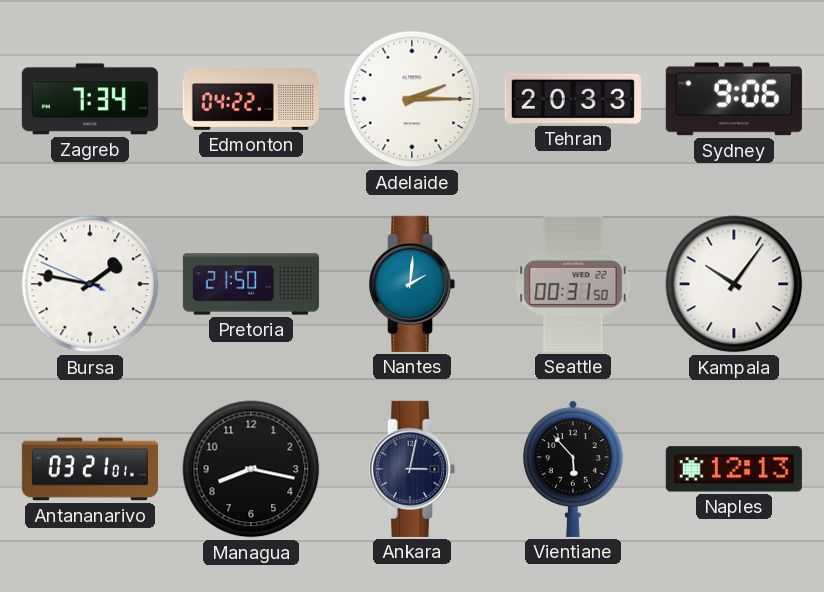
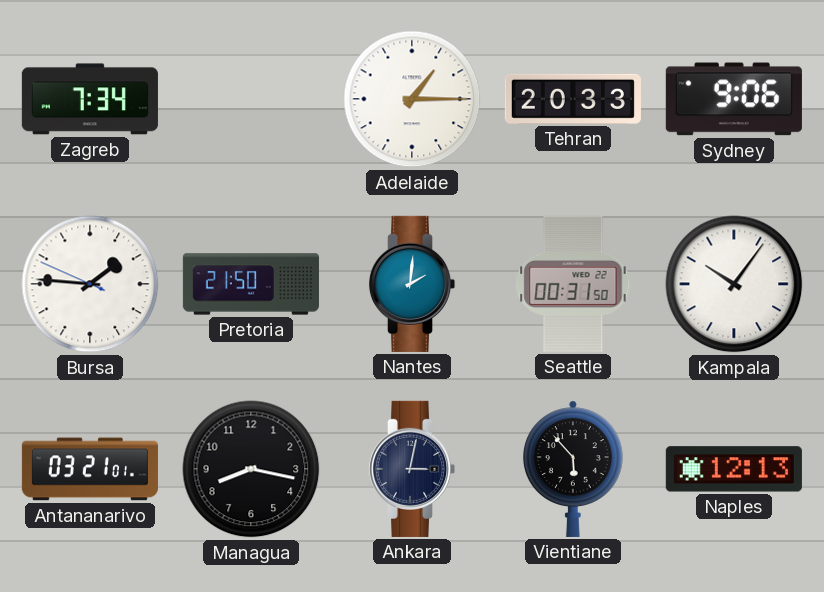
Edmonton: 04:22 -> none (251, 100)
Adelaide: 2:15 -> 1:15 (412, 99)
Bursa: 1:46 -> 1:45 (90, 284)
